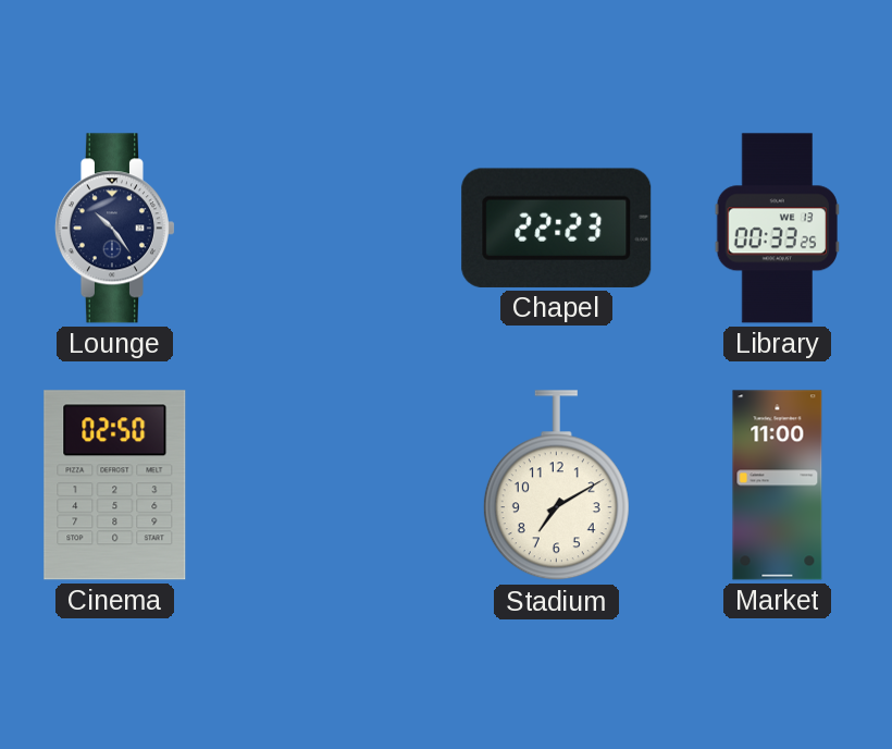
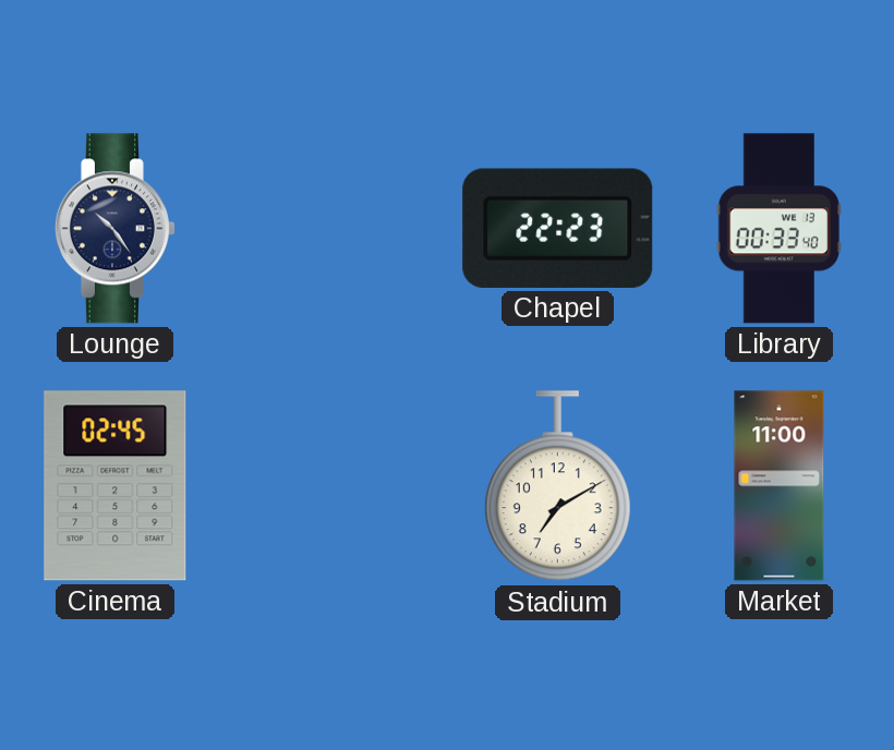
Library: 00:33:25 -> 00:33:40 (778, 229)
Cinema: 02:50 -> 02:45 (116, 486)
